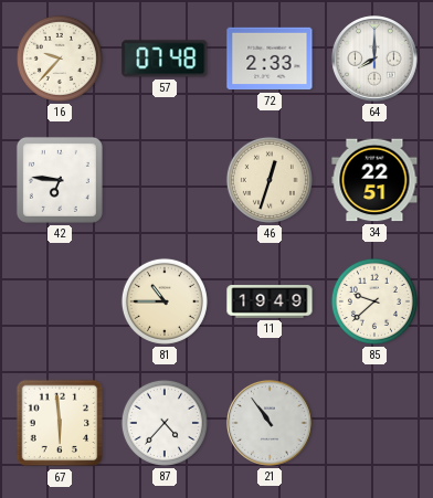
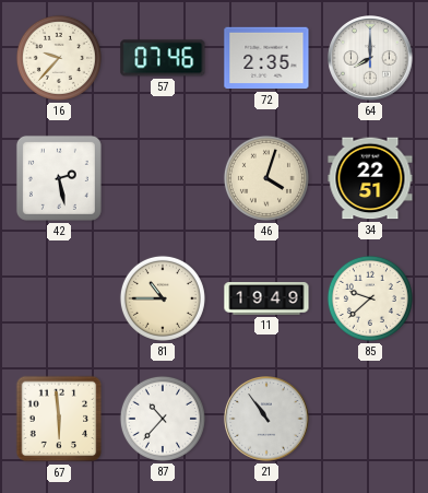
57: 07:48 -> 07:46 (163, 58)
72: 2:33 -> 2:35 (266, 58)
42: 6:46 -> 2:28 (59, 178)
46: 12:33 -> 4:03 (266, 178)
87: 4:37 -> 10:37 (163, 419)
